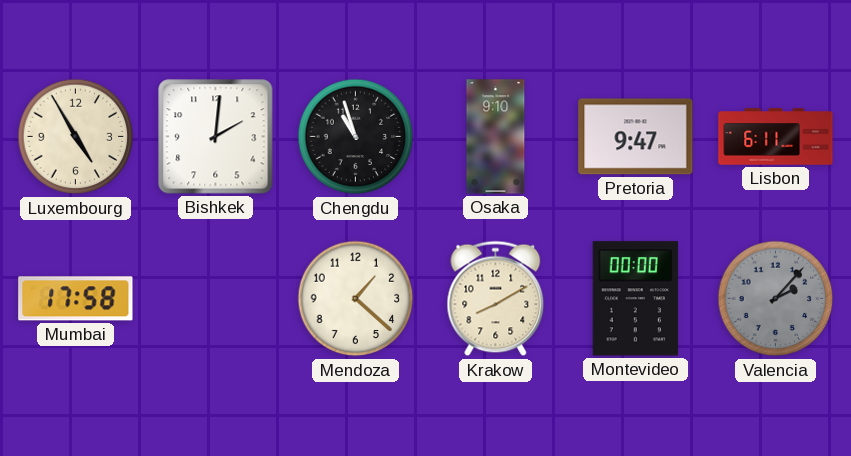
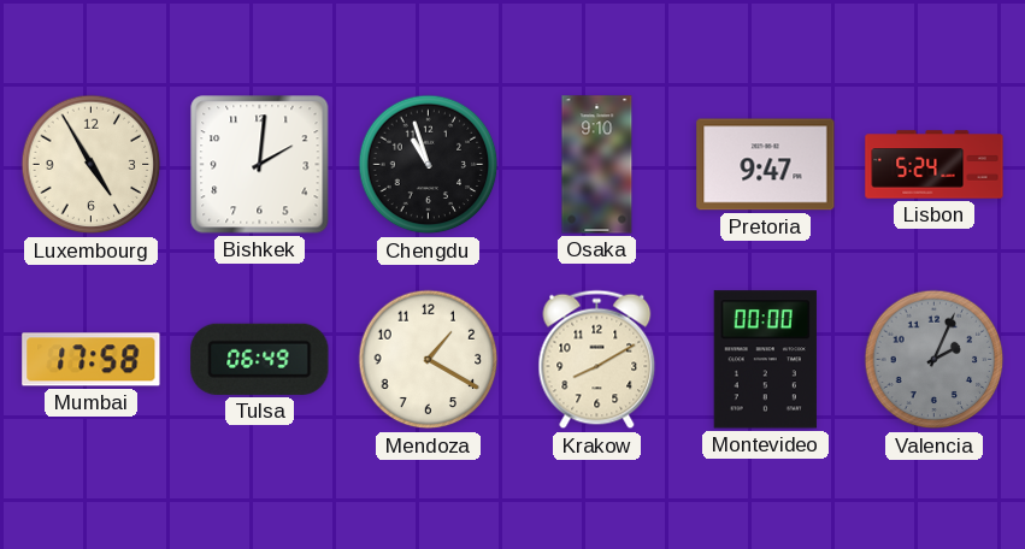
Lisbon: 6:11 -> 5:24 (935, 165)
Tulsa: none -> 06:49 (260, 359)
Mendoza: 1:22 -> 1:20 (429, 360)
Valencia: 2:07 -> 2:04 (935, 360)
